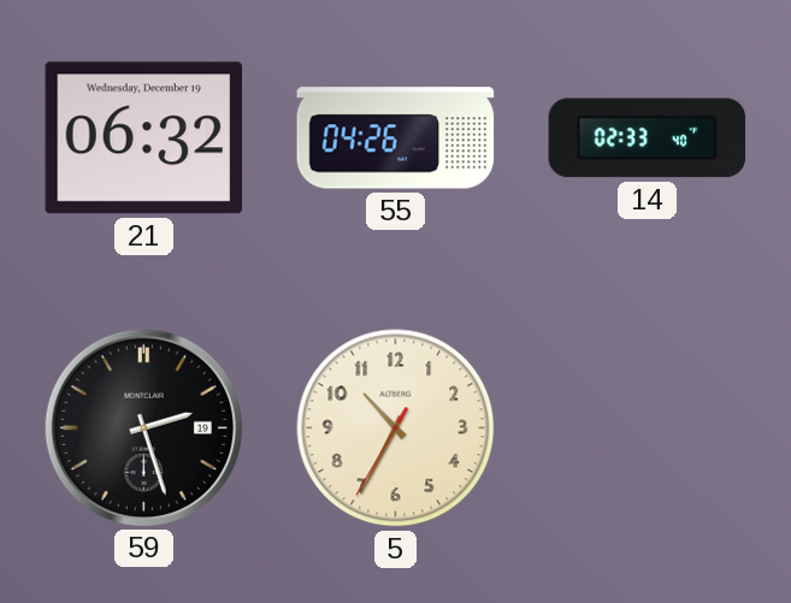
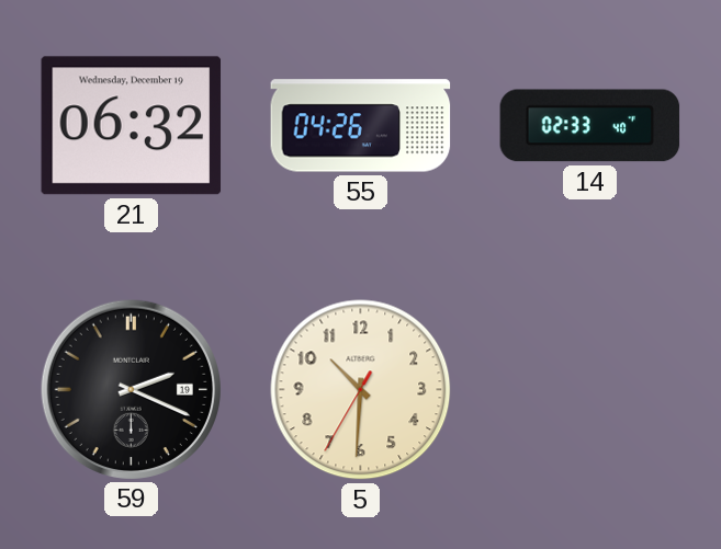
59: 2:27 -> 2:19 (131, 389)
5: 10:34 -> 10:30 (361, 390)
